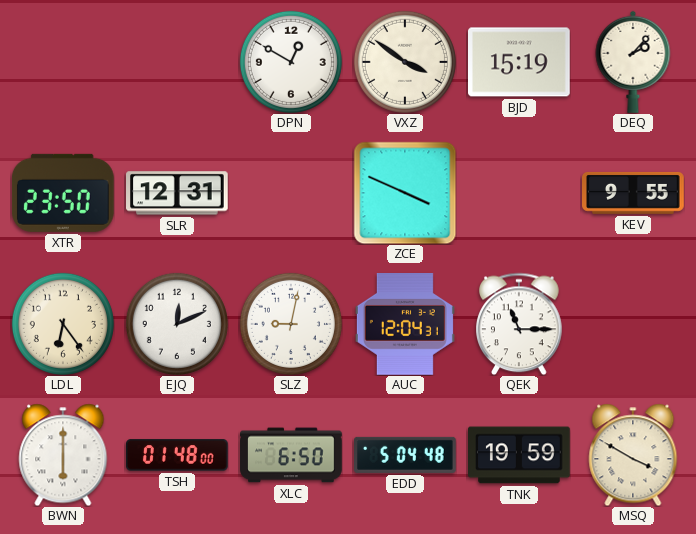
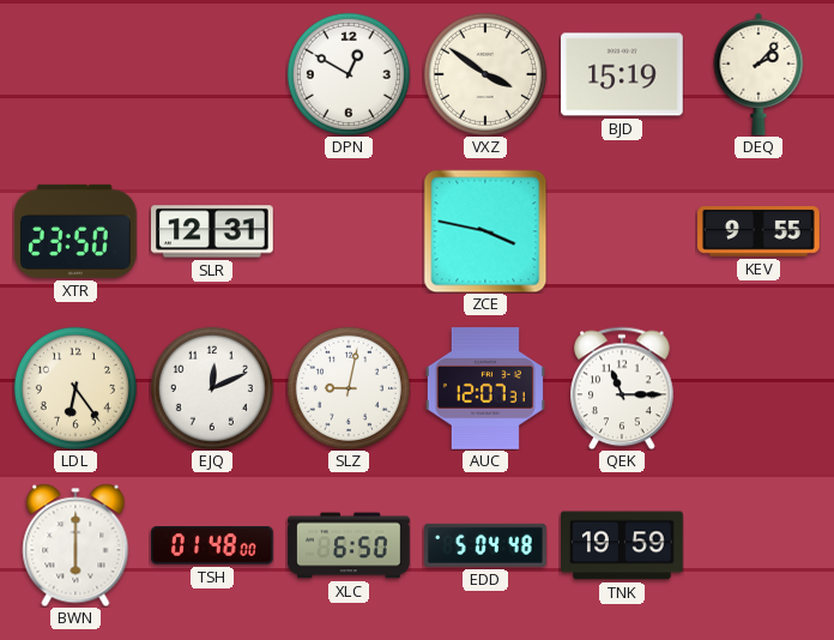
ZCE: 3:49 -> 3:47 (485, 231)
AUC: 12:04 -> 12:07 (485, 390)
MSQ: 3:50 -> none (633, 455)
